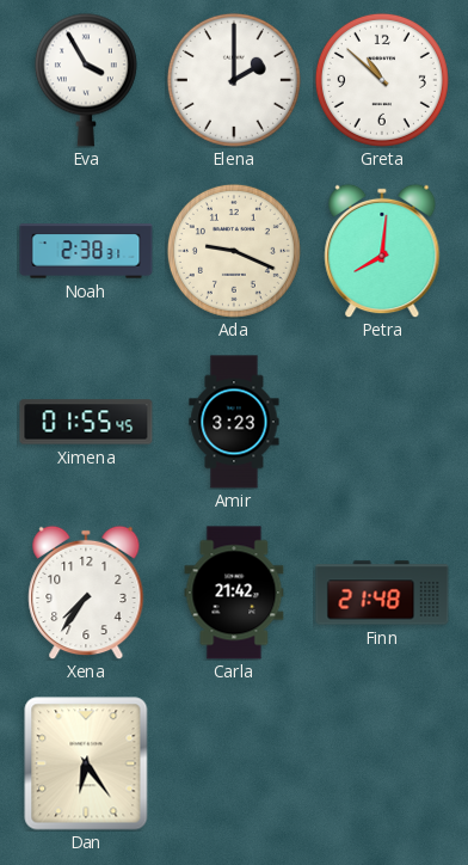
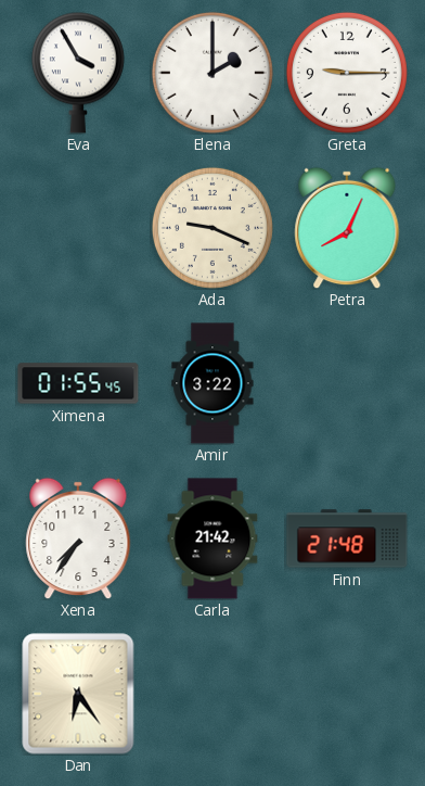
Greta: 10:52 -> 9:15 (347, 73)
Noah: 2:38 -> none (86, 251)
Petra: 8:01 -> 8:04 (347, 228)
Amir: 3:23 -> 3:22 (212, 383)
